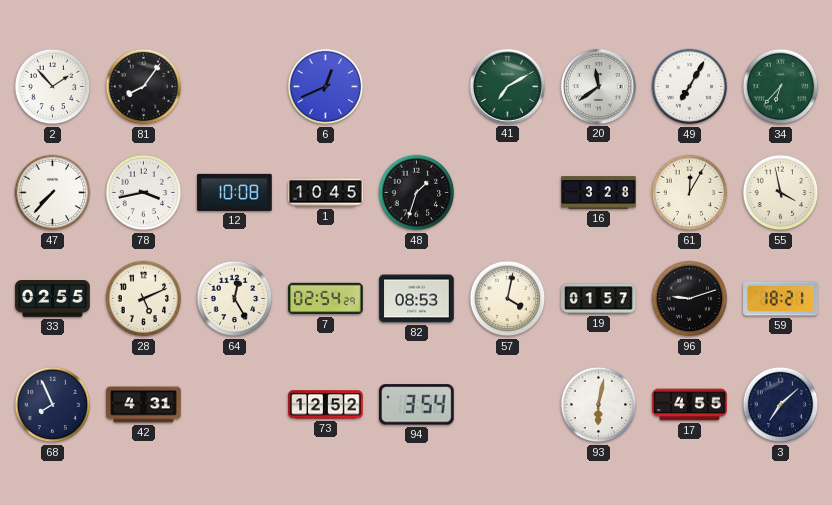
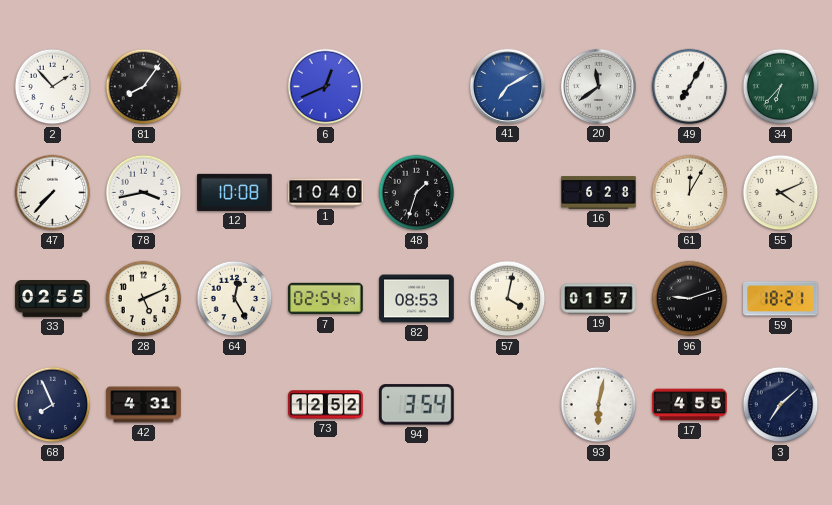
41 dial: green -> blue (507, 86)
1: 10:45 -> 10:40 (326, 193)
16: 3:28 -> 6:28 (599, 193)
55: 3:58 -> 4:11 (781, 193)
